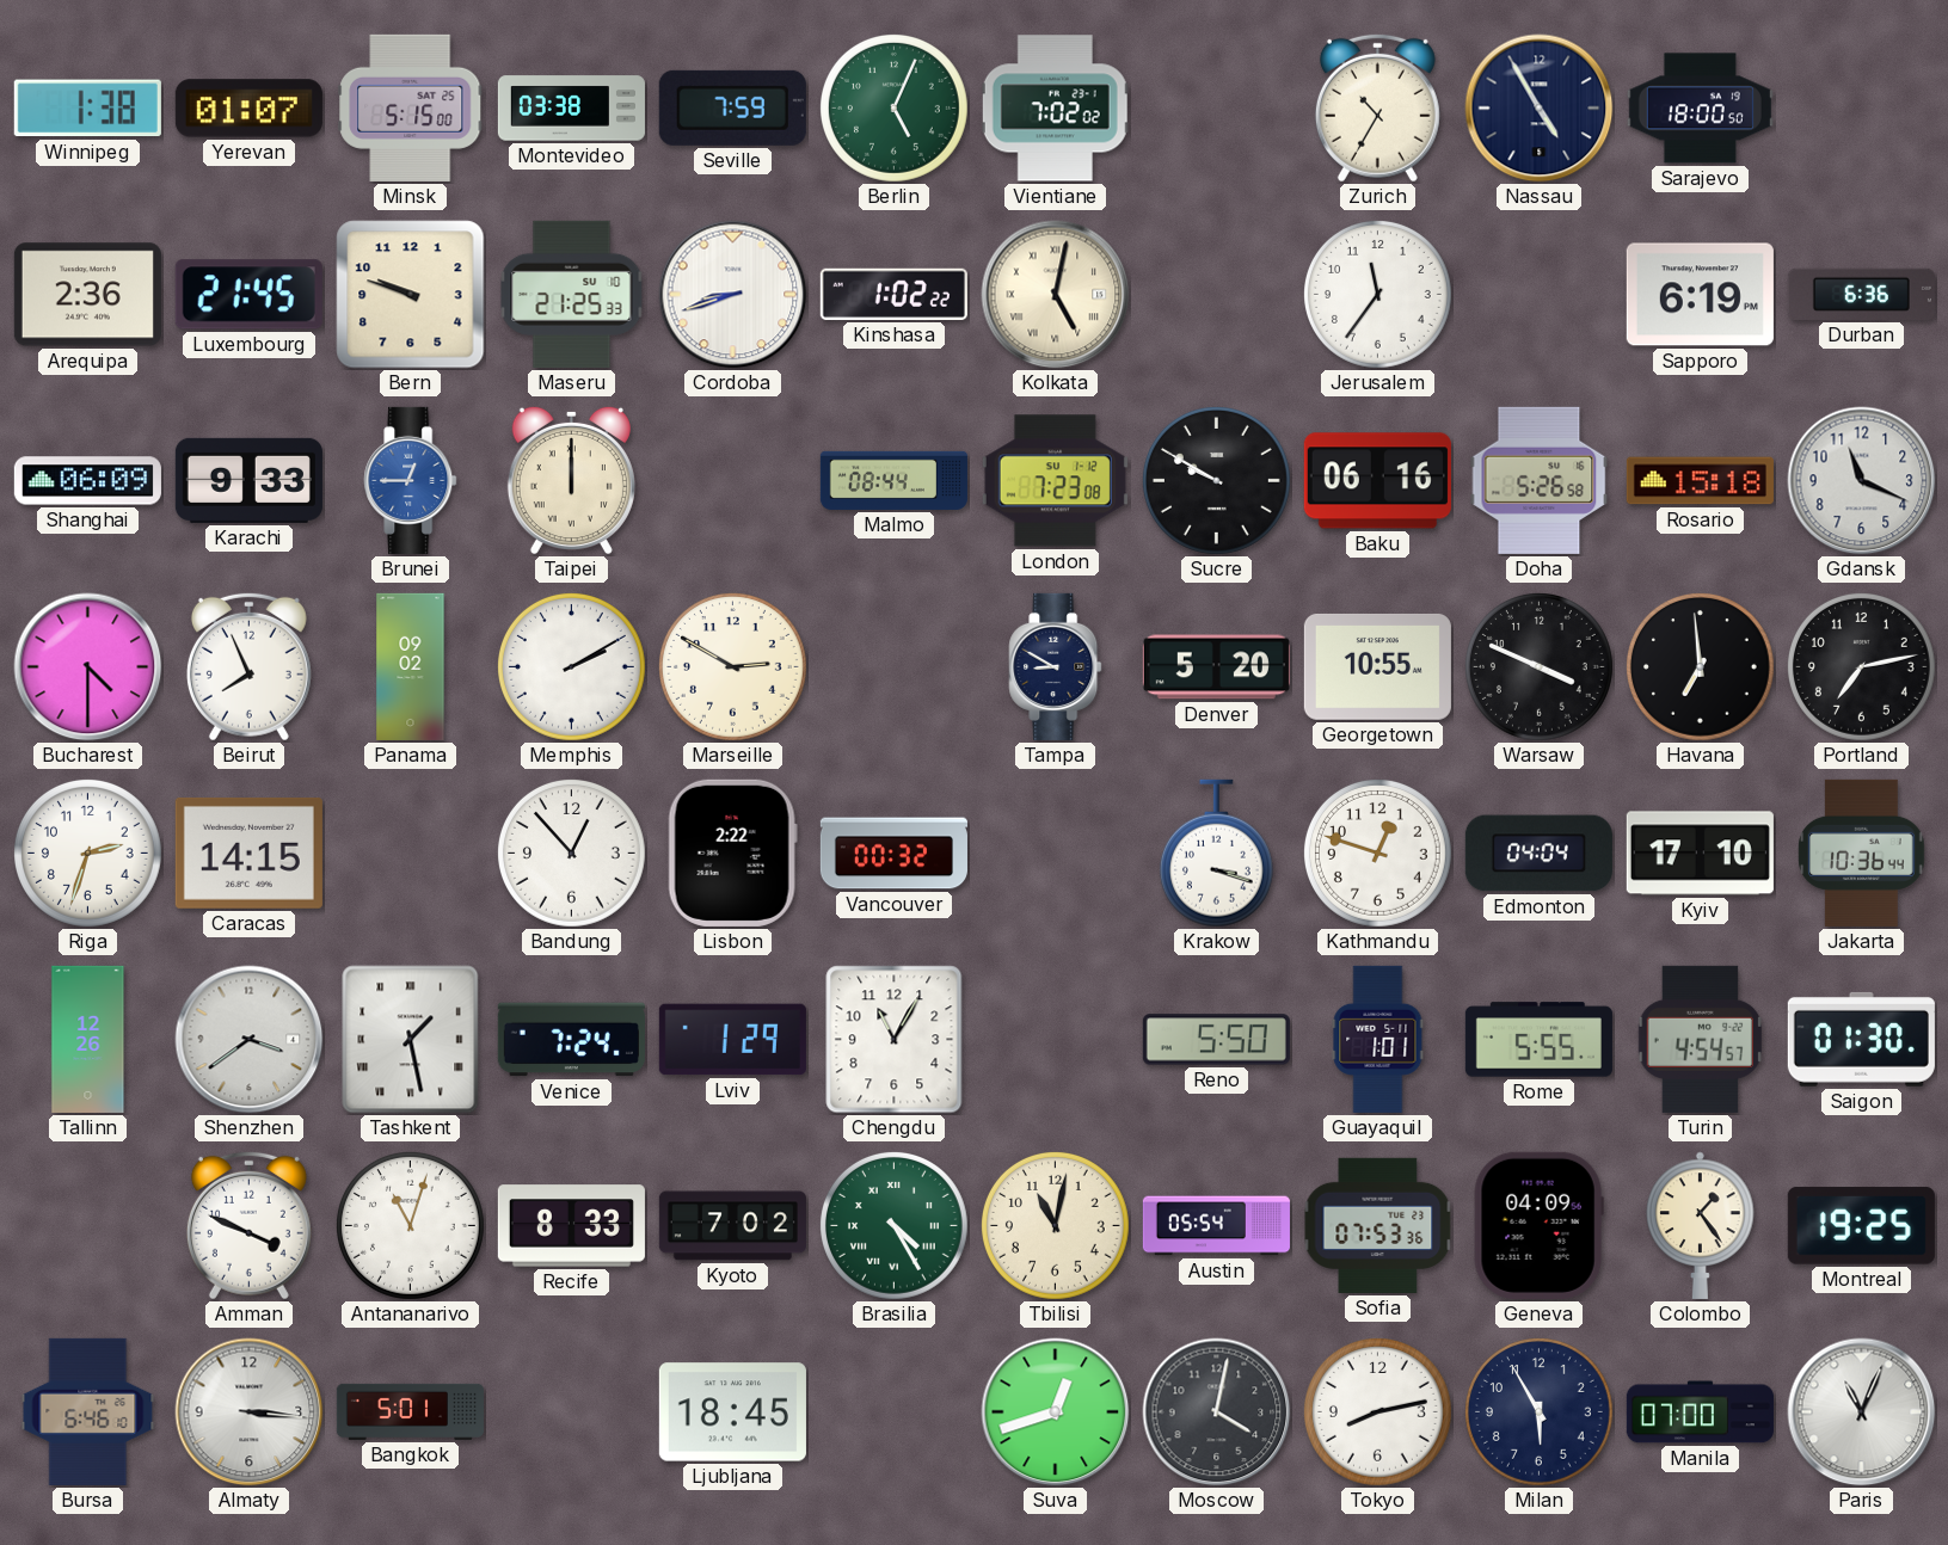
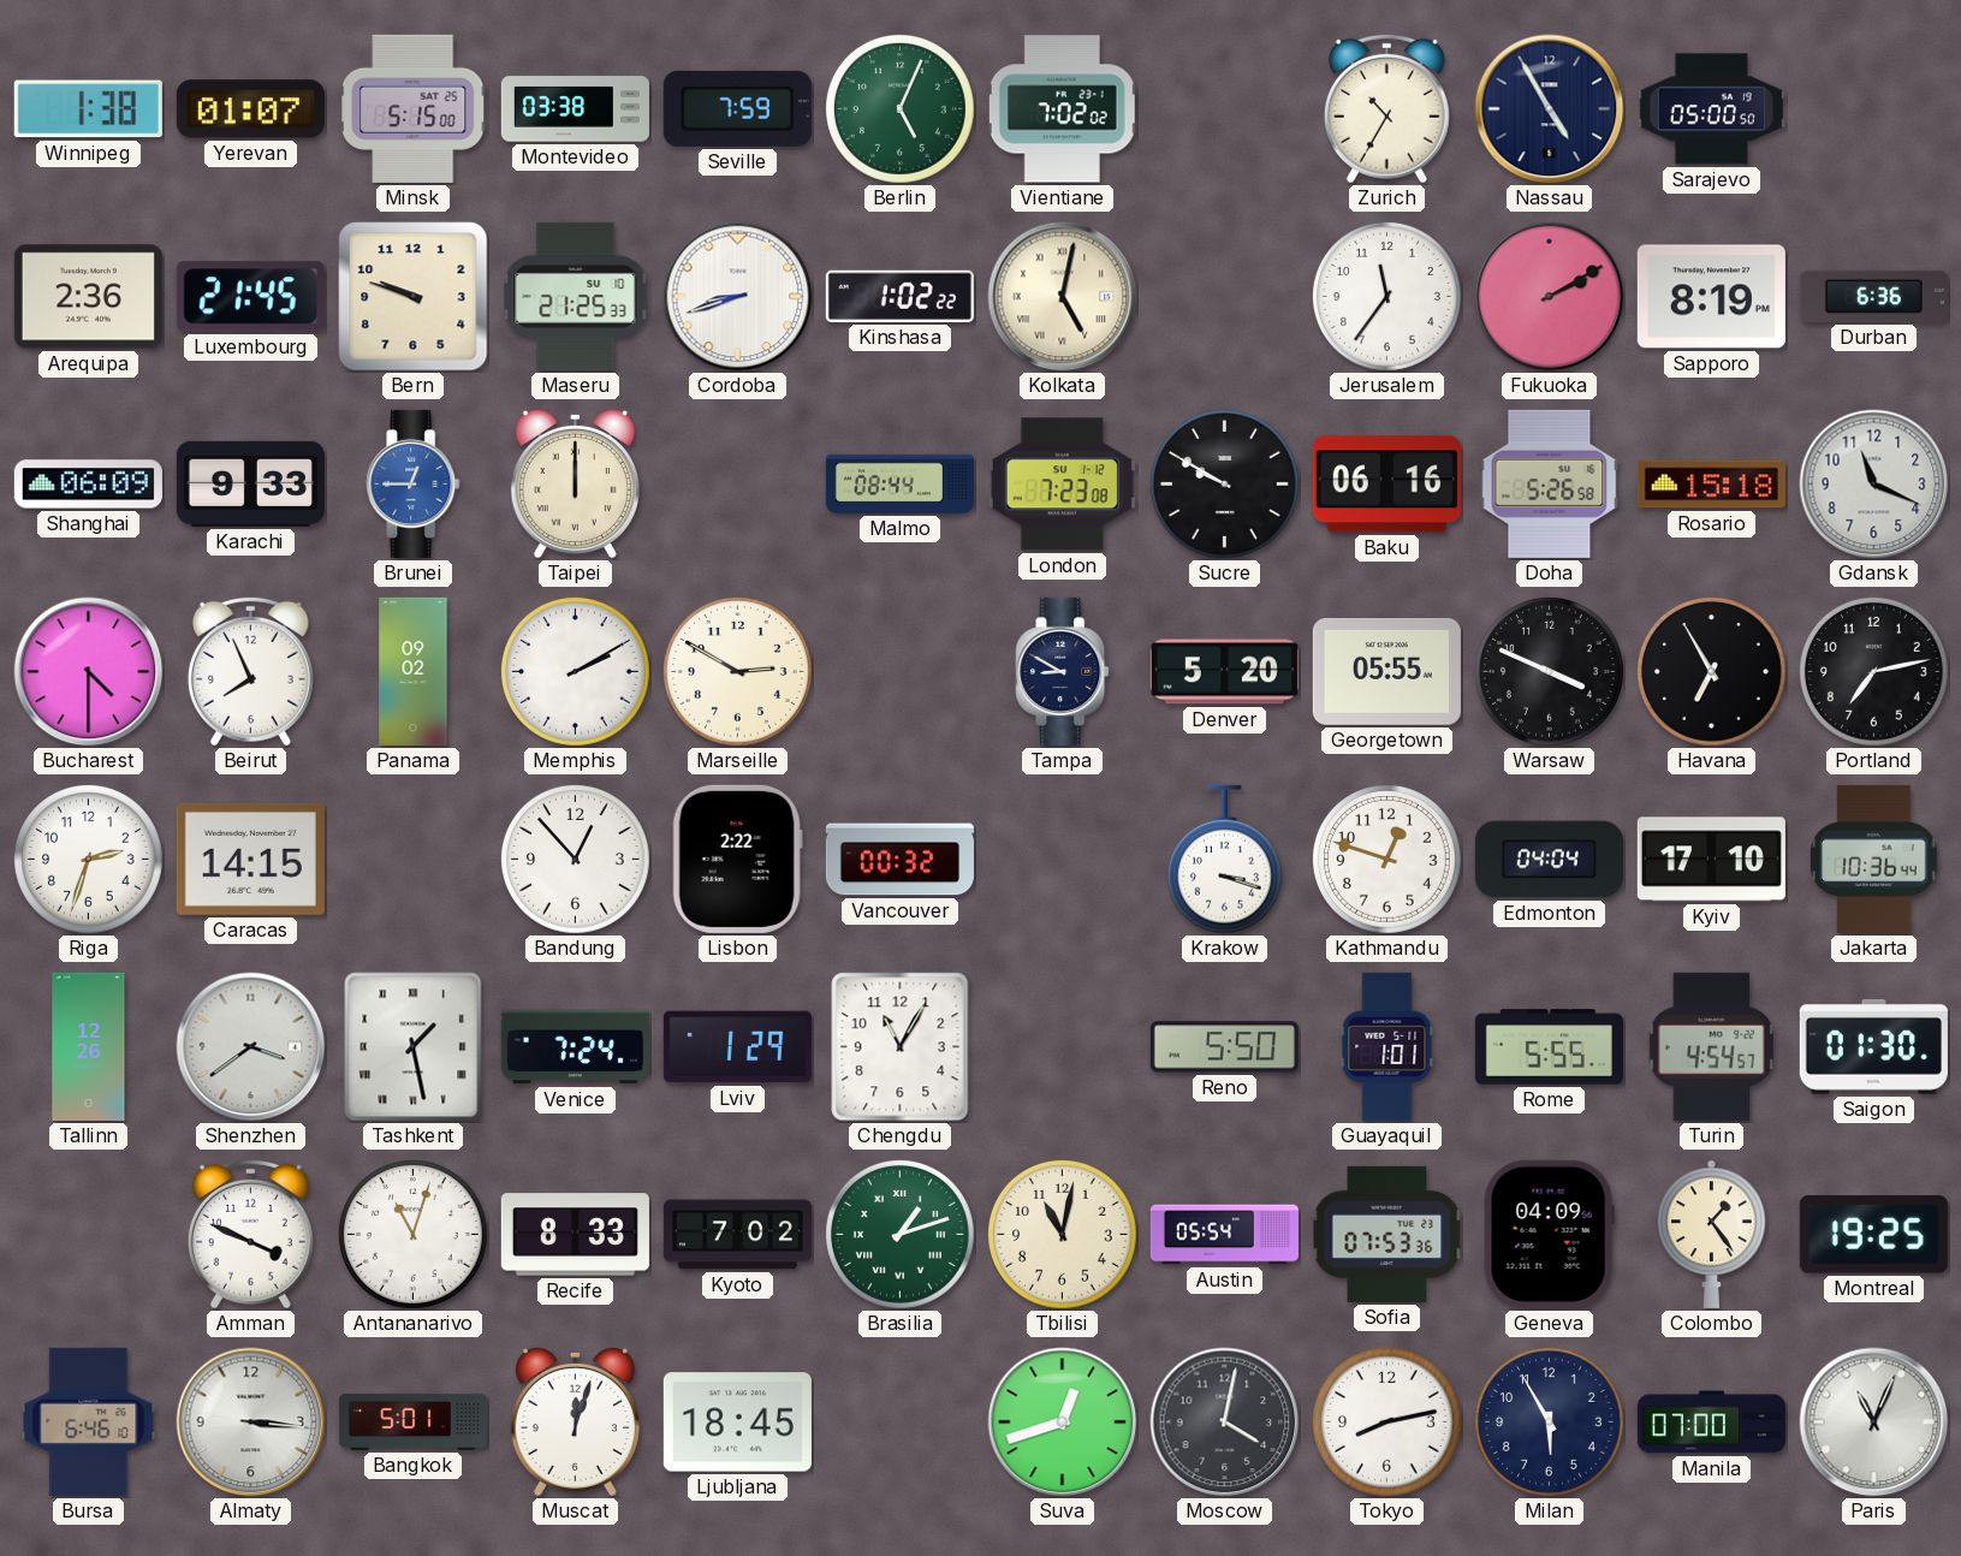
Sarajevo: 18:00 -> 05:00 (1711, 109)
Fukuoka: none -> 2:10 (1550, 297)
Sapporo: 6:19 -> 8:19 (1711, 297)
Georgetown: 10:55 -> 05:55 (1386, 671)
Havana: 6:59 -> 6:55 (1711, 671)
Brasilia: 4:25 -> 1:12 (899, 1234)
Muscat: none -> 12:03 (575, 1421)
